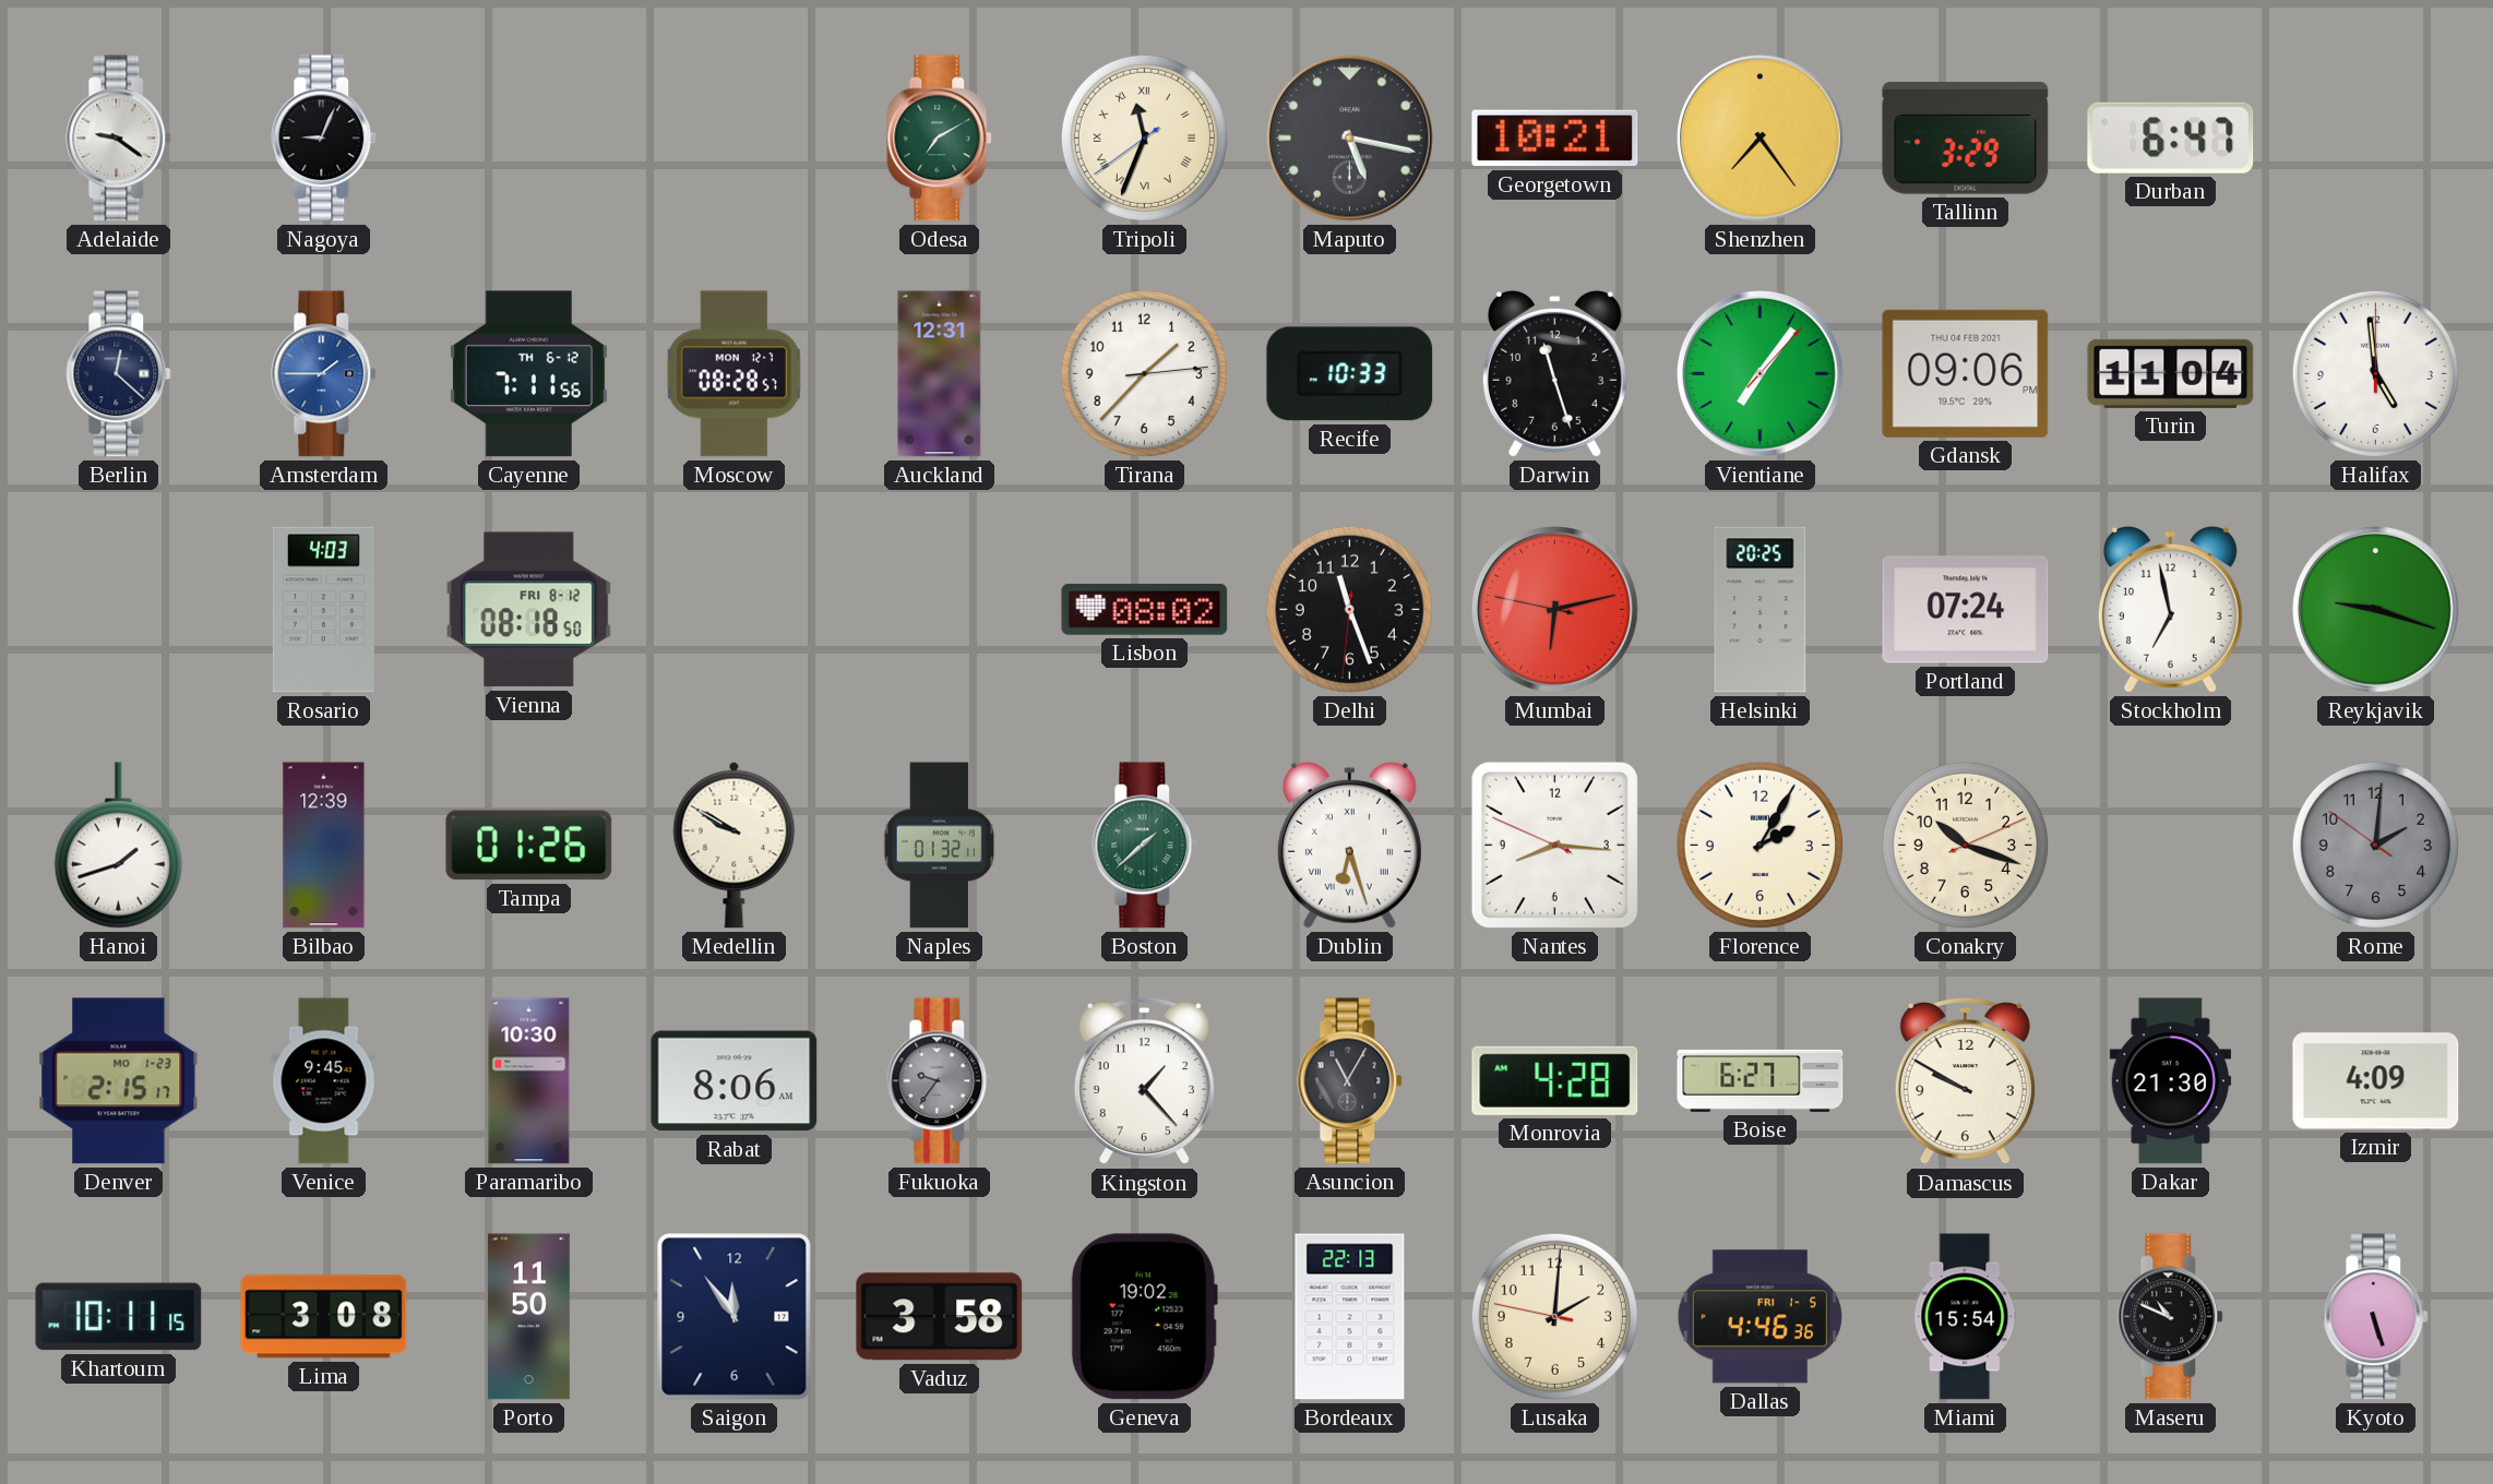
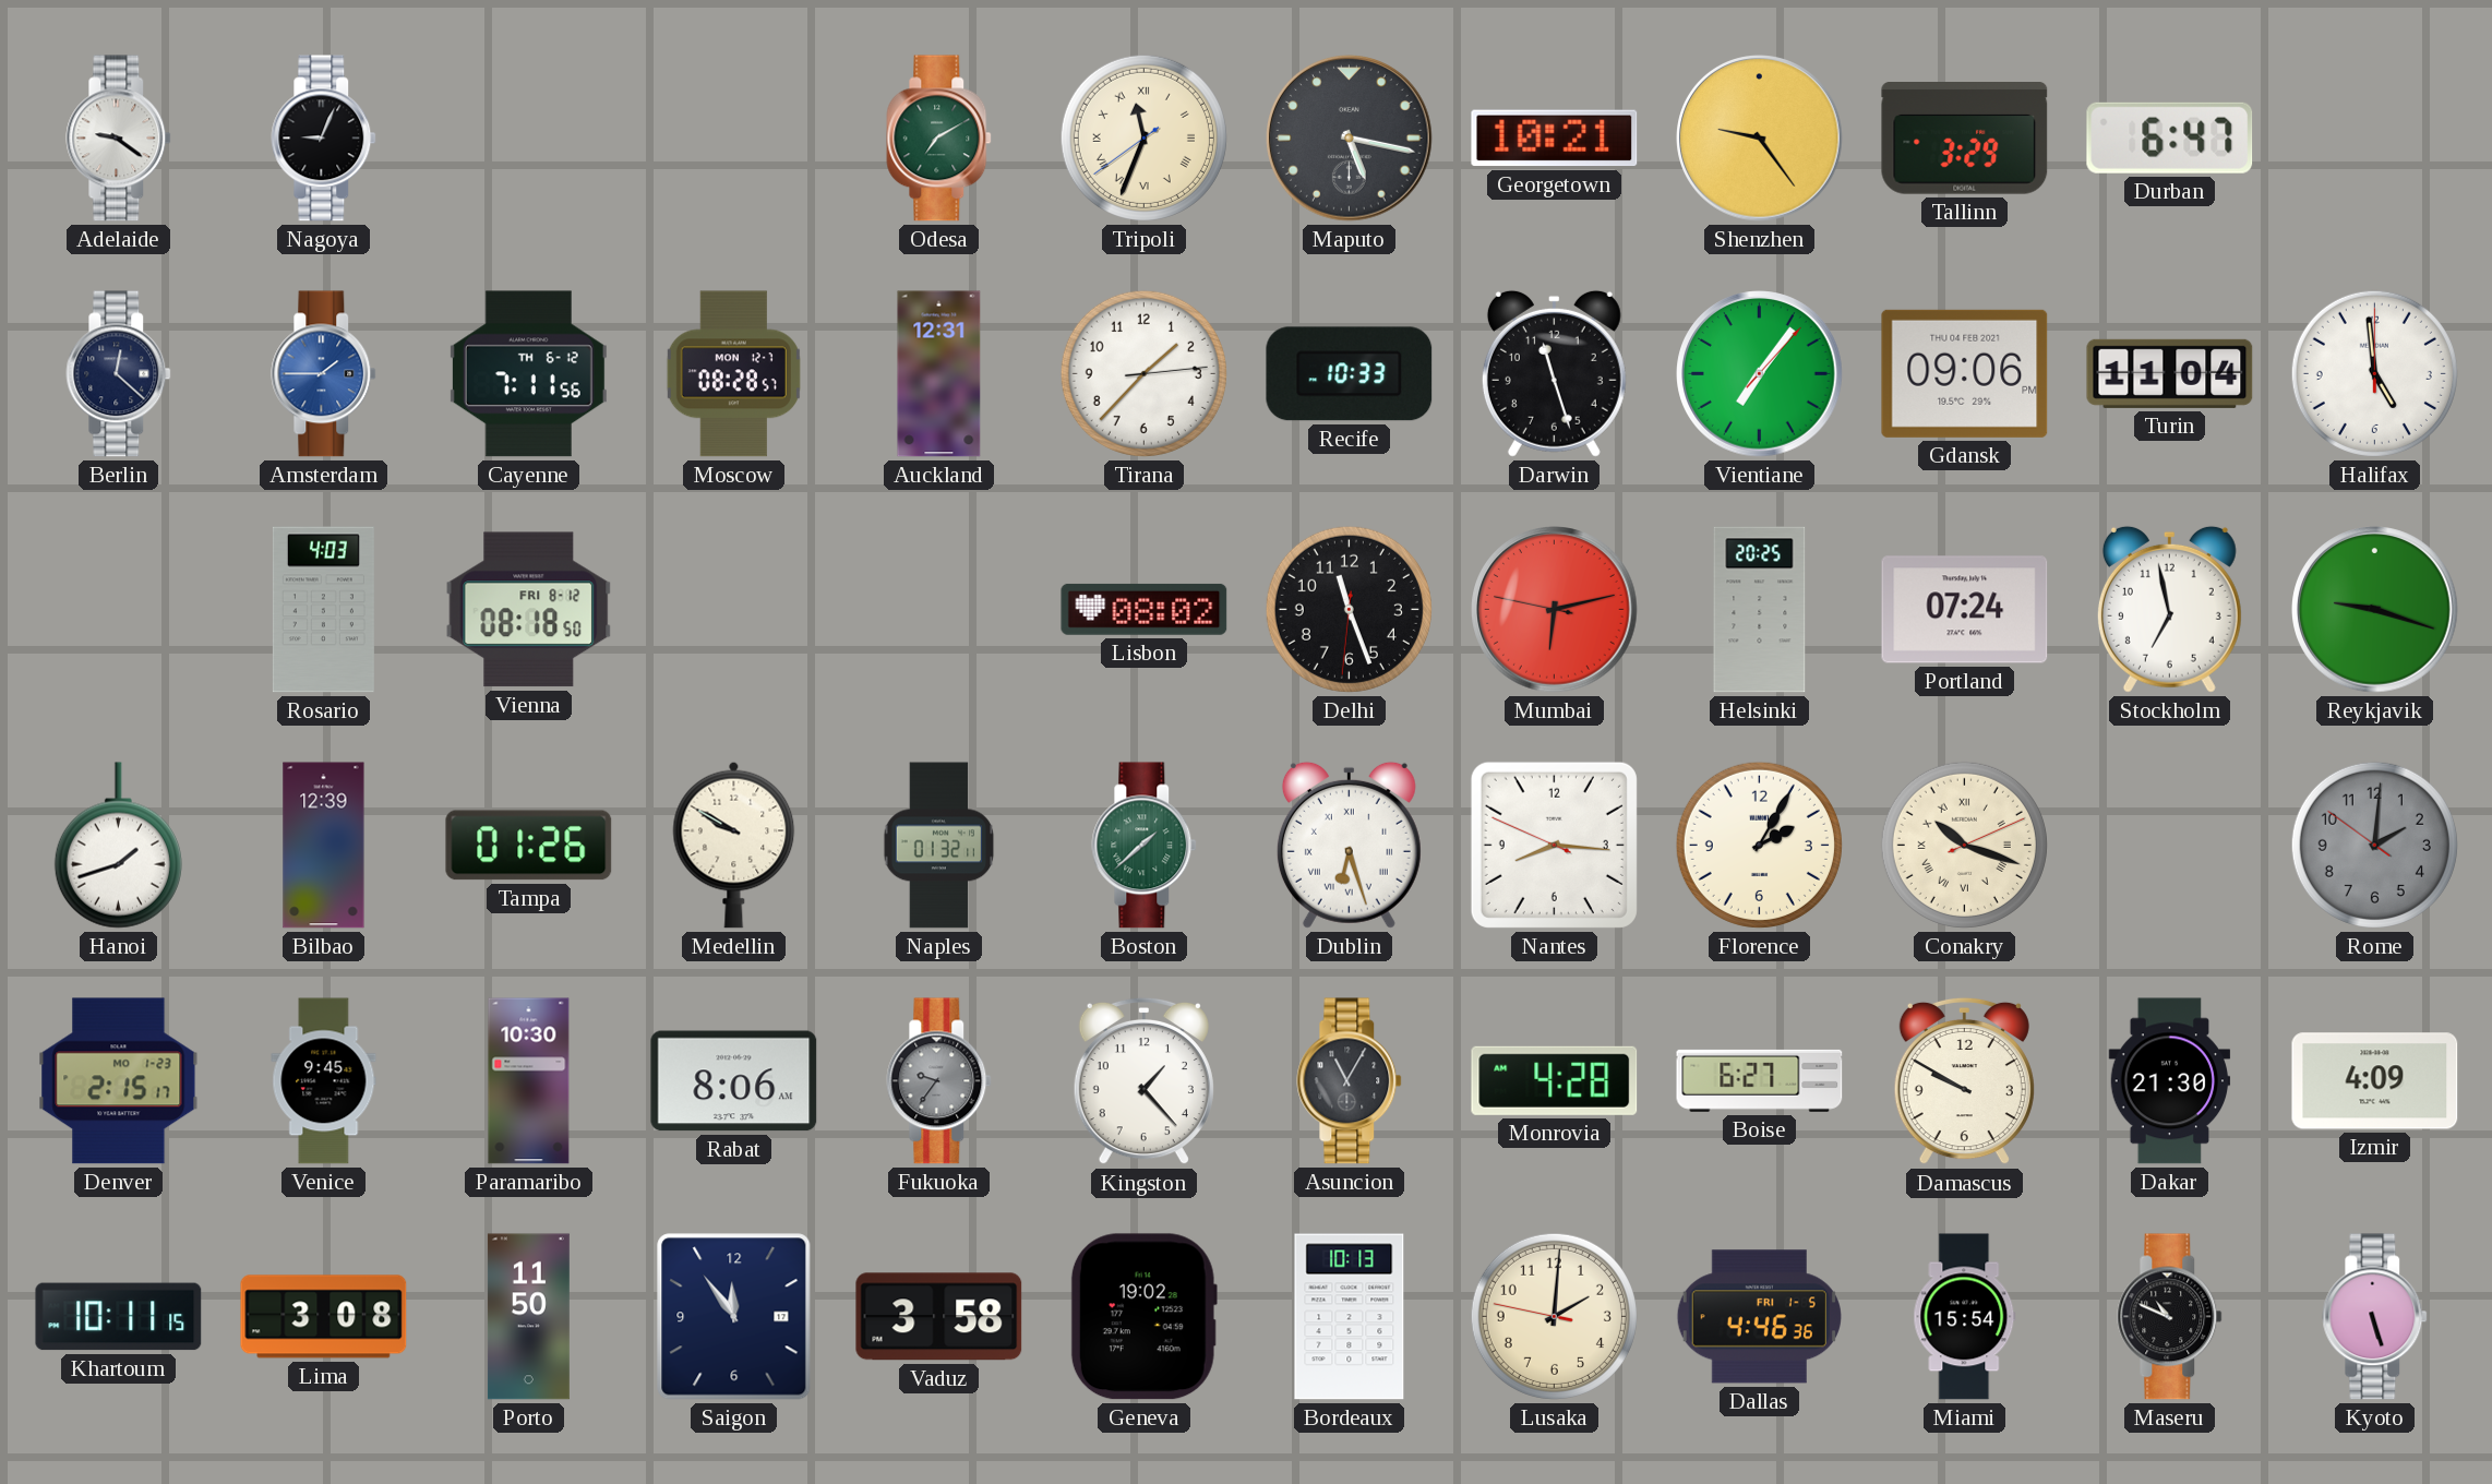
Shenzhen: 7:24 -> 9:24 (1760, 139)
Conakry numerals: Arabic -> Roman (1964, 845)
Bordeaux: 22:13 -> 10:13 (1350, 1317)
